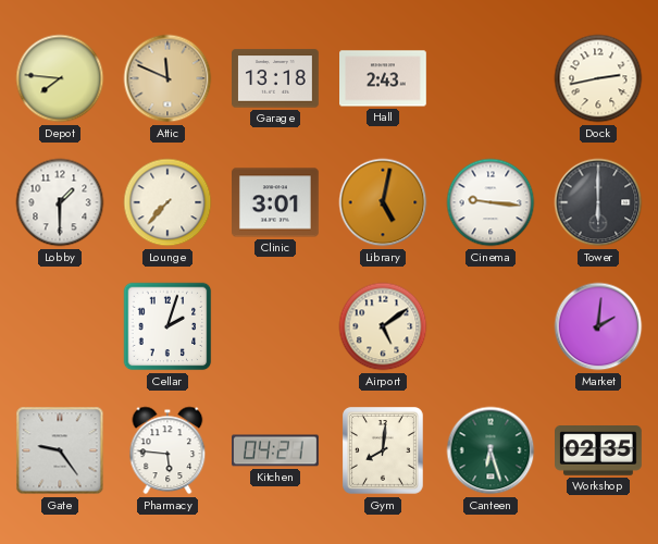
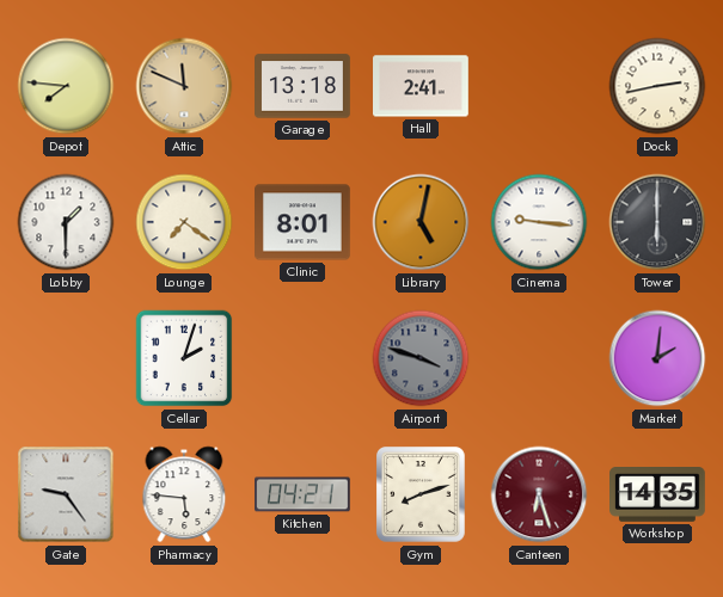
Hall: 2:43 -> 2:41 (422, 86)
Lounge: 7:37 -> 7:21 (184, 222)
Clinic: 3:01 -> 8:01 (304, 222)
Airport: 5:09 -> 3:48 (421, 358)
Airport dial: cream -> grey (421, 358)
Gym: 8:01 -> 8:12 (422, 496)
Canteen dial: green -> burgundy (539, 494)
Workshop: 02:35 -> 14:35 (658, 496)
